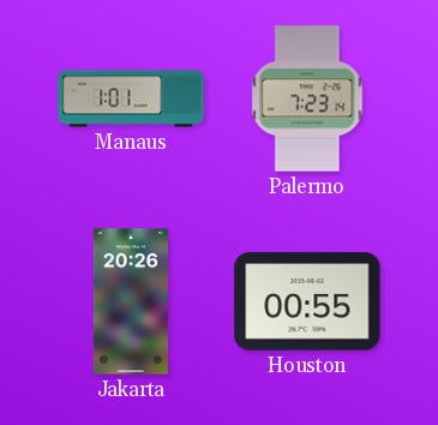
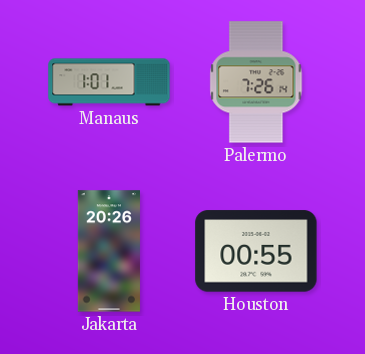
Palermo: 7:23 -> 7:26 (256, 82)
